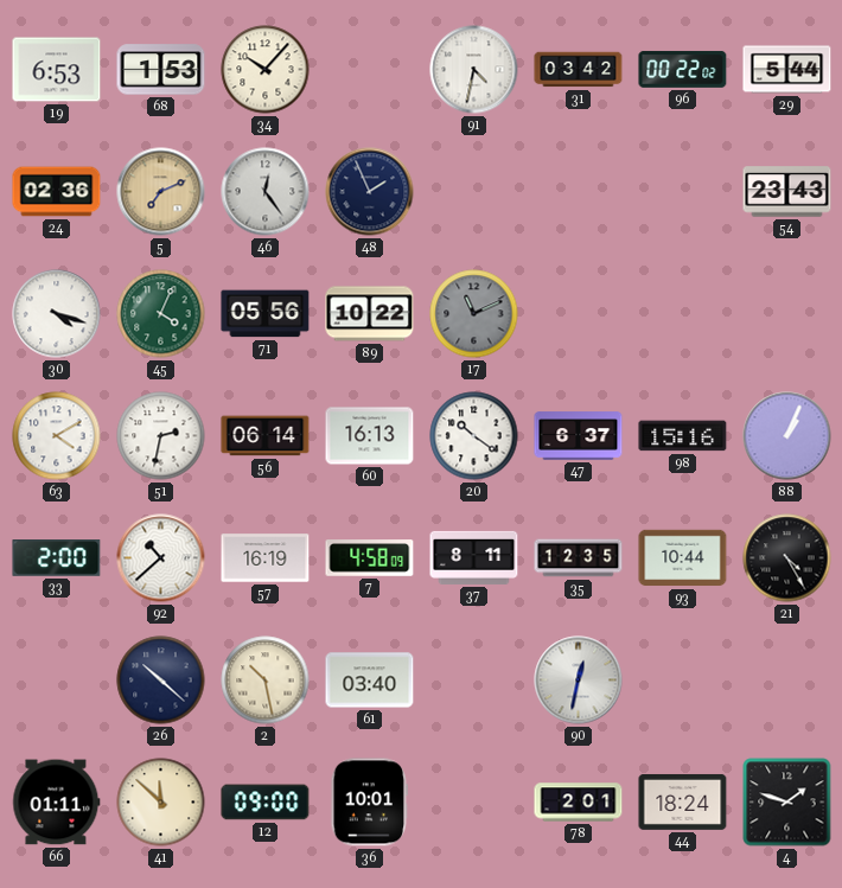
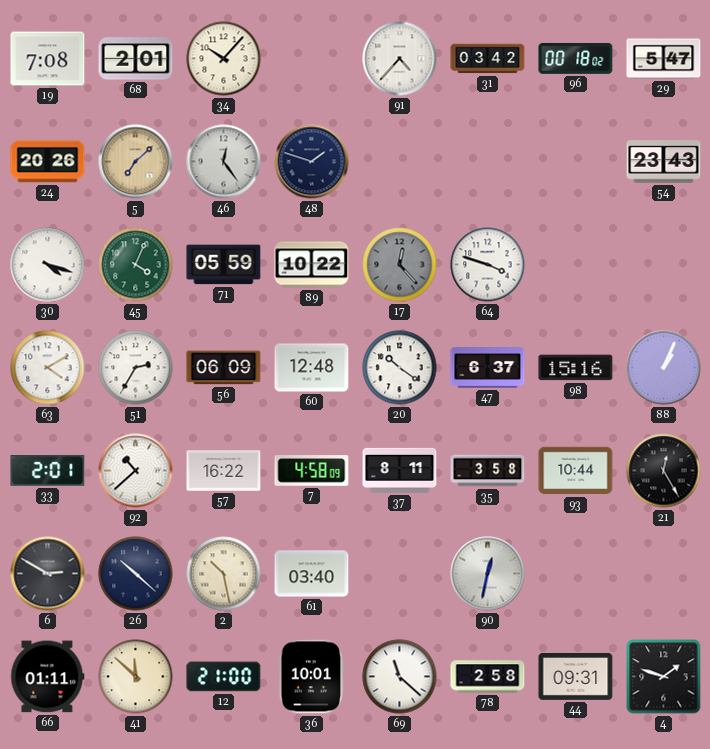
19: 6:53 -> 7:08 (48, 59)
68: 1:53 -> 2:01 (136, 59)
91: 4:32 -> 4:37 (400, 59)
96: 00:22 -> 00:18 (576, 58)
29: 5:44 -> 5:47 (664, 59)
24: 02:36 -> 20:26 (48, 162)
5: 7:11 -> 7:08 (136, 162)
48: 1:56 -> 1:48 (312, 162)
71: 05:56 -> 05:59 (224, 265)
17: 11:11 -> 12:23 (400, 265)
64: none -> 3:48 (488, 265)
51: 2:32 -> 2:35 (136, 368)
56: 06:14 -> 06:09 (224, 368)
60: 16:13 -> 12:48 (312, 368)
33: 2:00 -> 2:01 (48, 471)
57: 16:19 -> 16:22 (224, 471)
35: 12:35 -> 3:58 (488, 471)
21: 4:25 -> 12:25 (664, 471)
6: none -> 2:50 (48, 574)
12: 09:00 -> 21:00 (224, 677)
69: none -> 11:22 (400, 677)
78: 2:01 -> 2:58 (488, 677)
44: 18:24 -> 09:31 (576, 676)
